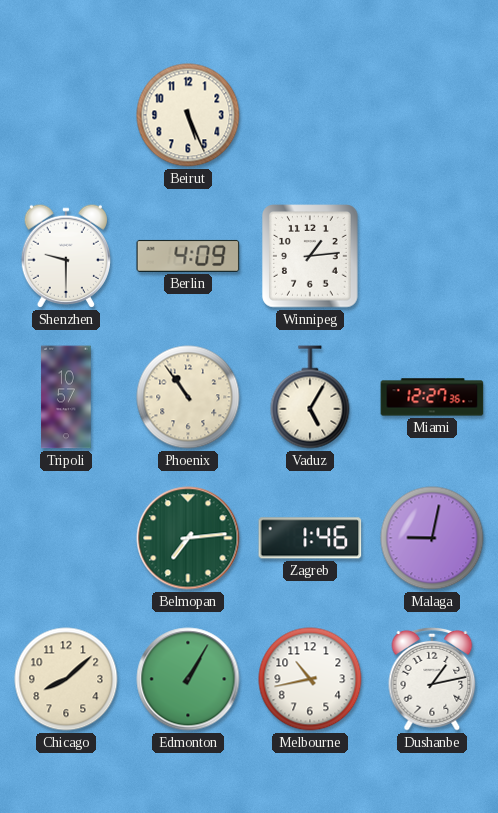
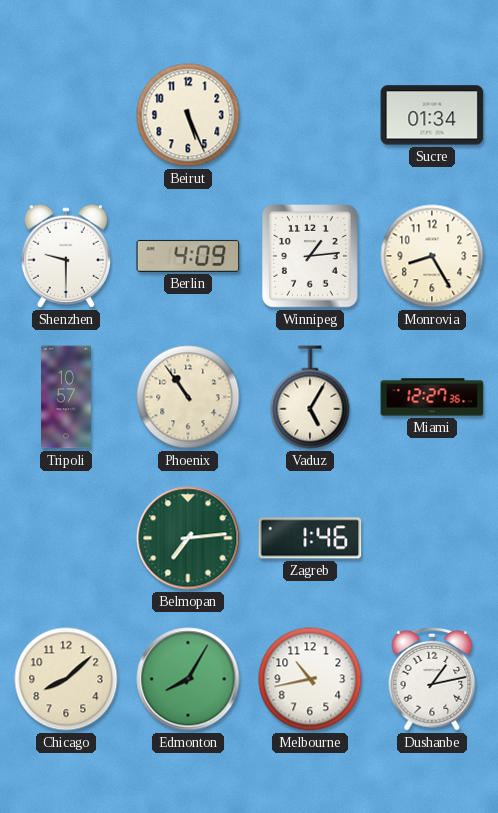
Sucre: none -> 01:34 (432, 115)
Monrovia: none -> 8:25 (432, 256)
Malaga: 9:02 -> none (432, 538)
Edmonton: 1:05 -> 8:05 (188, 679)
